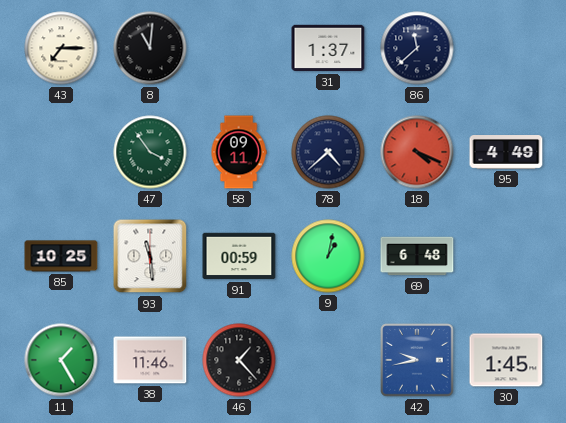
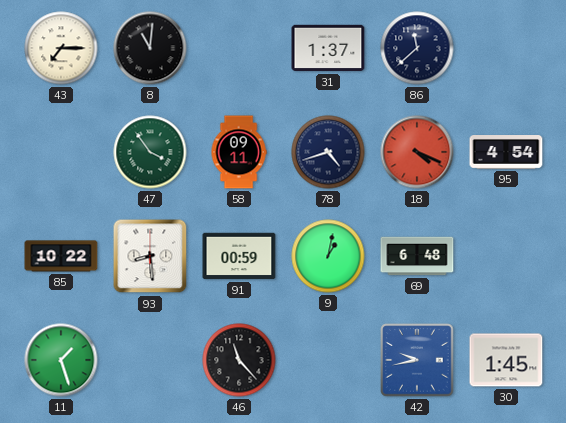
78: 4:38 -> 4:42 (328, 152)
95: 4:49 -> 4:54 (506, 153)
85: 10:25 -> 10:22 (61, 256)
93: 11:29 -> 8:29 (150, 256)
11: 1:25 -> 1:27 (61, 360)
38: 11:46 -> none (150, 360)
46: 1:23 -> 11:23 (239, 360)
